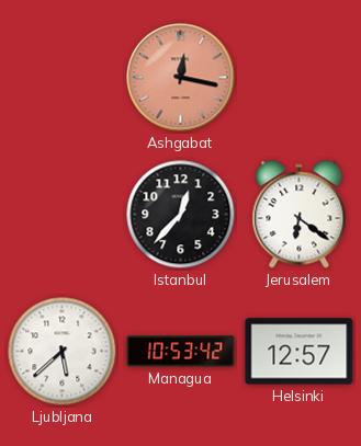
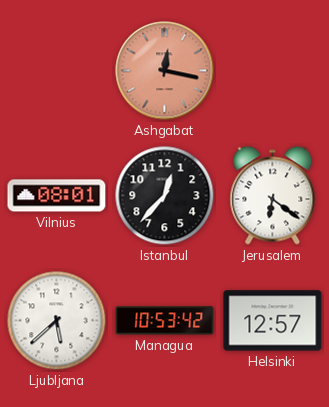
Vilnius: none -> 08:01 (57, 196)
